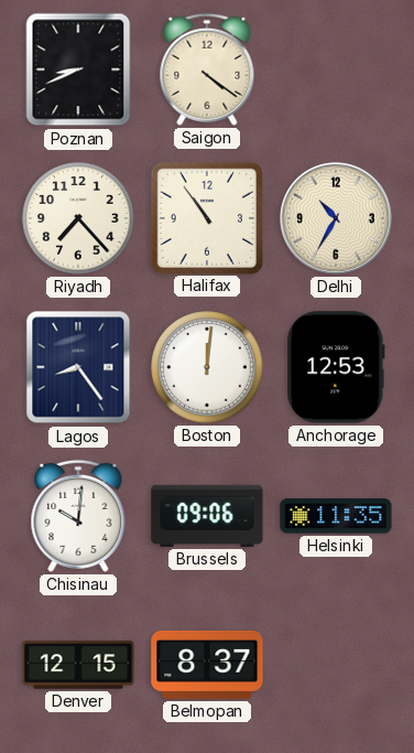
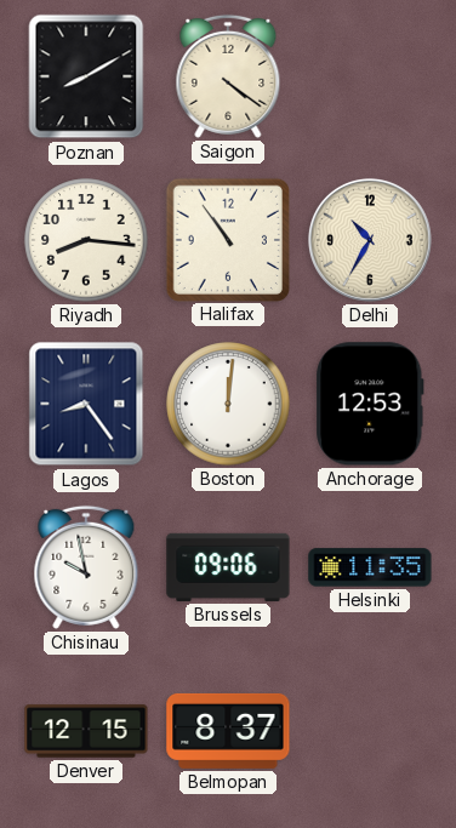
Poznan: 8:41 -> 8:10 (86, 76)
Riyadh: 7:23 -> 8:16 (86, 240)
Chisinau: 10:01 -> 9:58 (86, 567)
